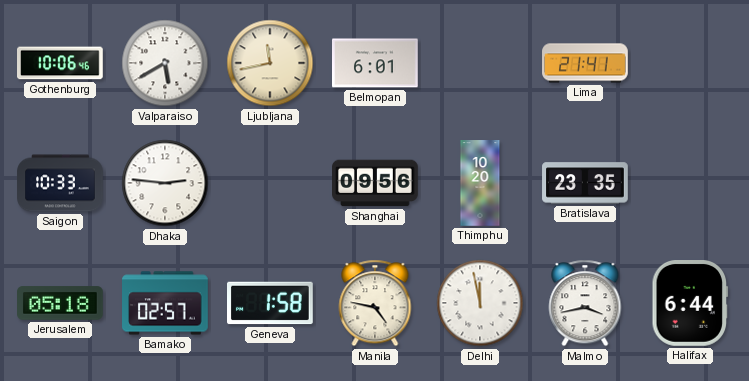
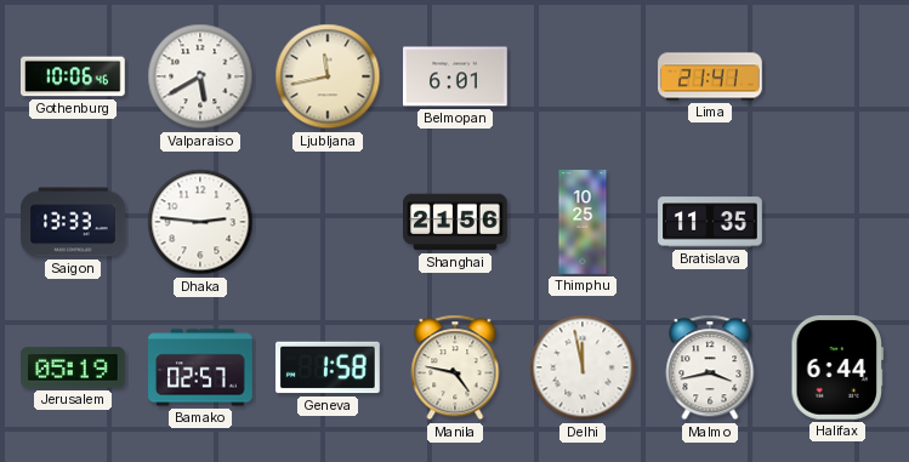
Saigon: 10:33 -> 13:33 (73, 222)
Shanghai: 09:56 -> 21:56 (456, 222)
Thimphu: 10:20 -> 10:25 (583, 222)
Bratislava: 23:35 -> 11:35 (710, 222)
Jerusalem: 05:18 -> 05:19 (74, 367)
